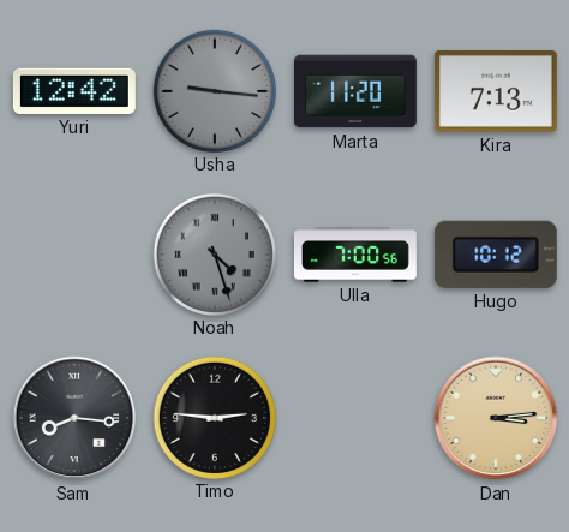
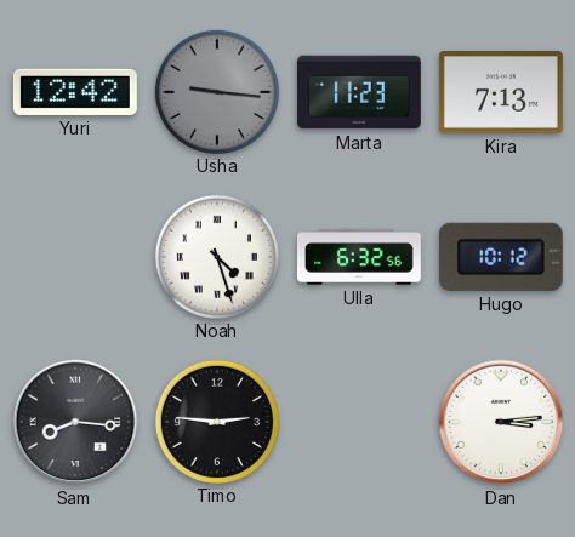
Marta: 11:20 -> 11:23 (359, 92)
Noah dial: grey -> white (216, 256)
Ulla: 7:00 -> 6:32 (359, 257)
Dan dial: champagne -> white (501, 422)
